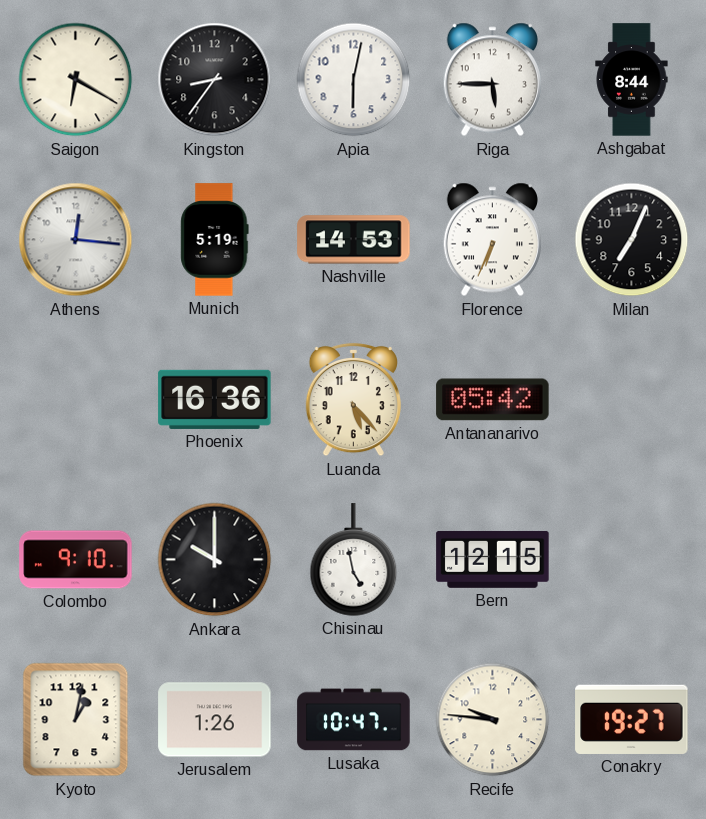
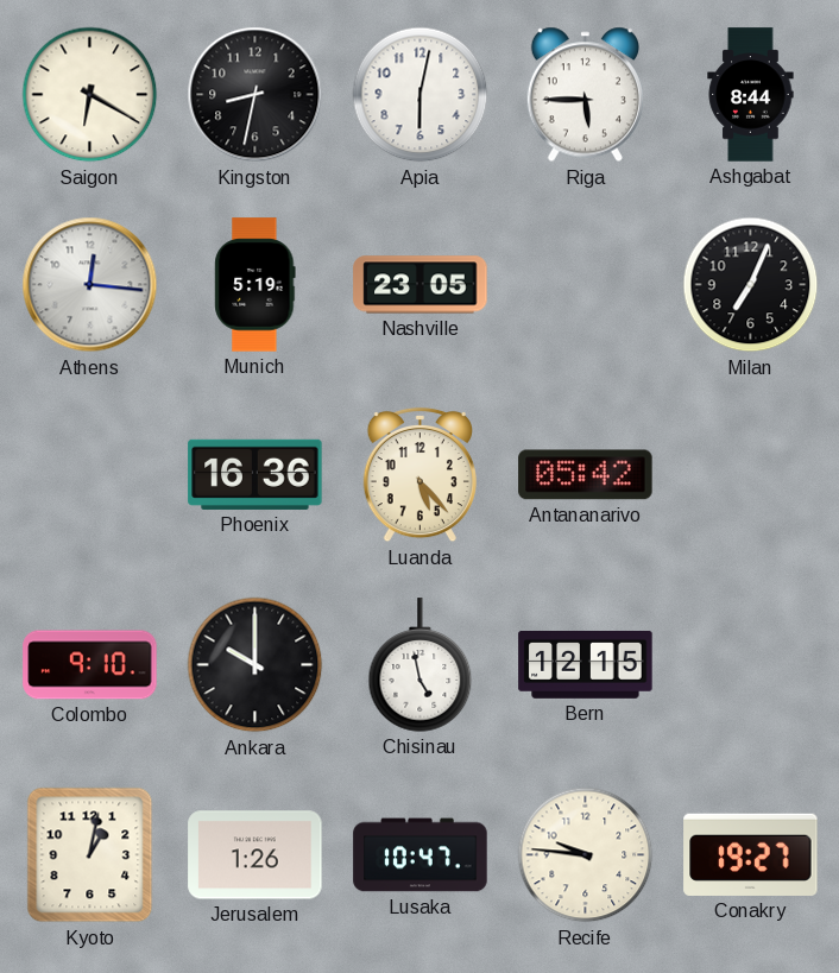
Kingston: 8:36 -> 8:32 (256, 95)
Nashville: 14:53 -> 23:05 (421, 285)
Florence: 6:34 -> none (492, 240)
